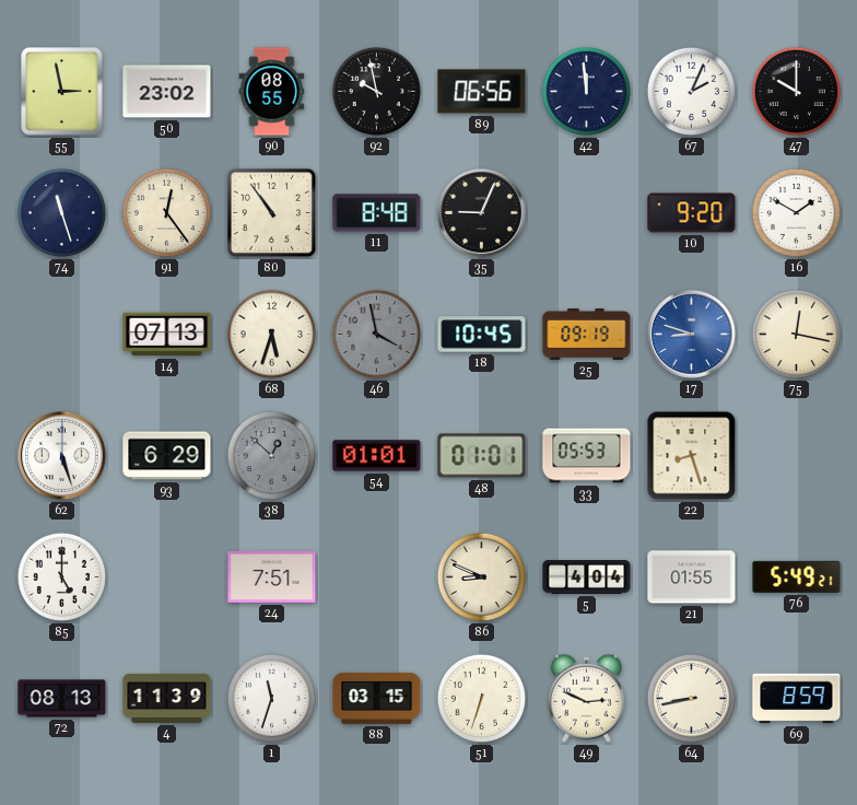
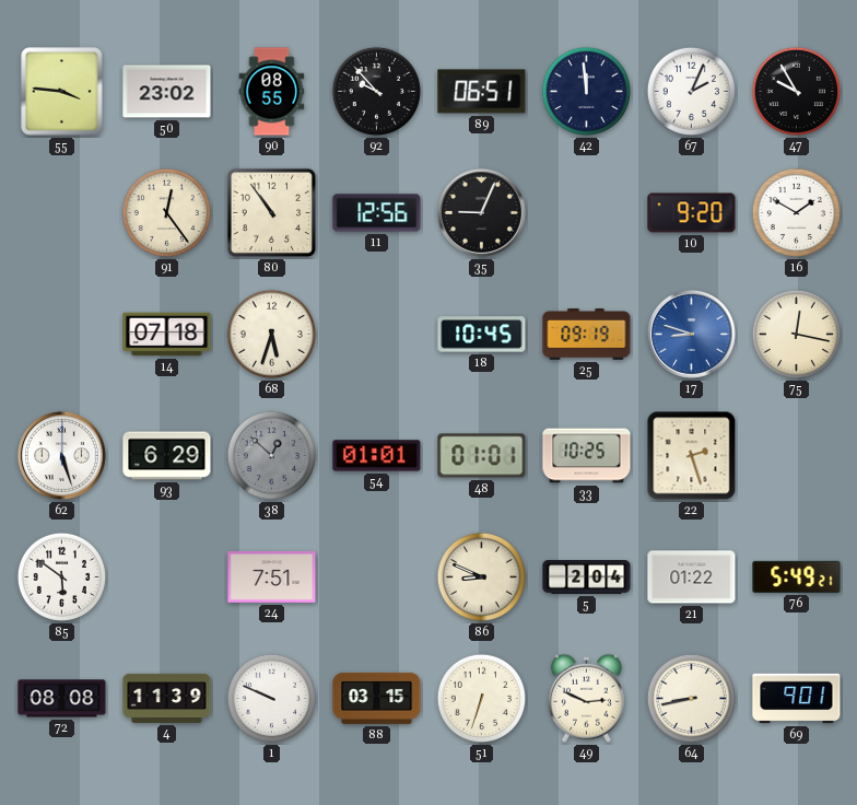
55: 2:58 -> 3:46 (62, 92)
92: 9:58 -> 9:53 (376, 91)
89: 06:56 -> 06:51 (482, 92)
47: 10:00 -> 9:55 (796, 91)
74: 11:27 -> none (61, 212)
11: 8:48 -> 12:56 (377, 213)
14: 07:13 -> 07:18 (167, 335)
46: 3:58 -> none (376, 334)
33: 05:53 -> 10:25 (587, 456)
22: 8:27 -> 2:27 (692, 456)
85: 5:00 -> 5:51 (61, 576)
5: 4:04 -> 2:04 (587, 577)
21: 01:55 -> 01:22 (692, 577)
72: 08:13 -> 08:08 (62, 699)
1: 11:33 -> 9:49 (271, 698)
69: 8:59 -> 9:01 (797, 699)
